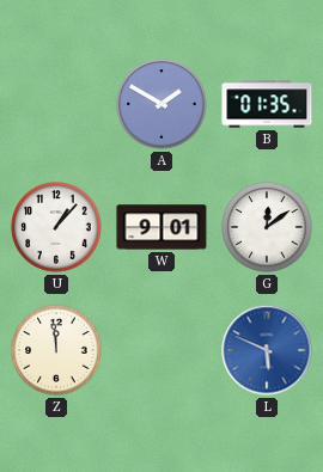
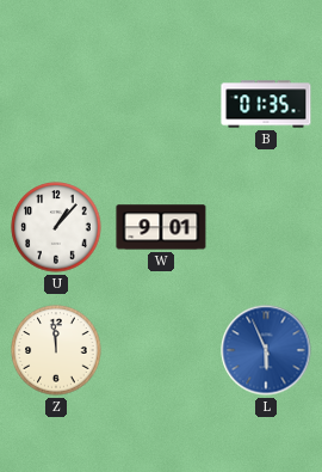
A: 1:50 -> none (161, 104)
G: 12:09 -> none (267, 227)
L: 5:49 -> 5:56 (266, 350)
